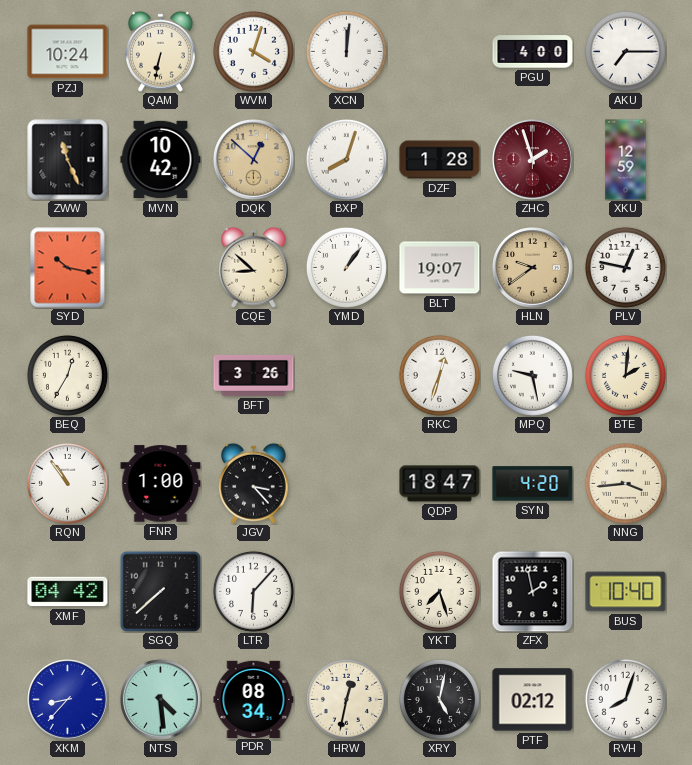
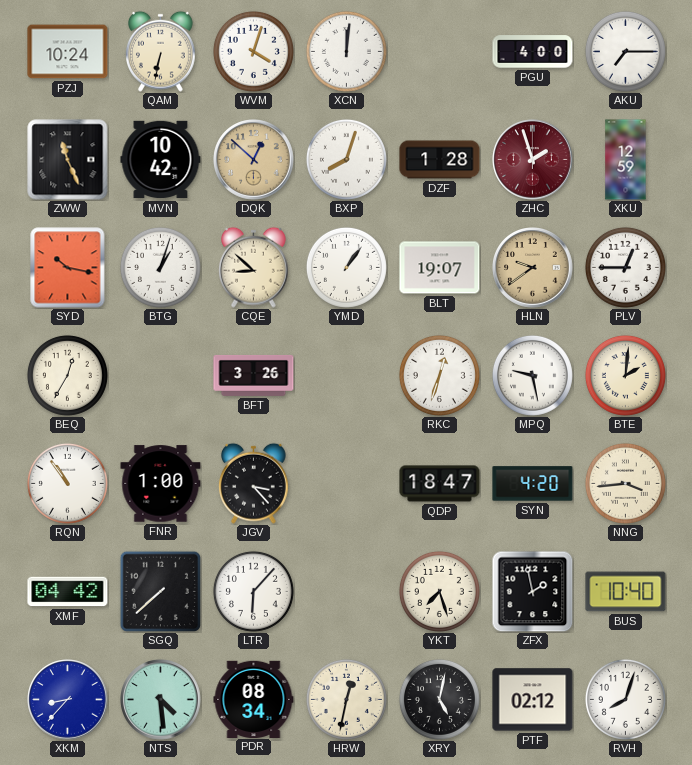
BTG: none -> 1:03 (160, 267)
PLV: 12:47 -> 12:45 (625, 267)
